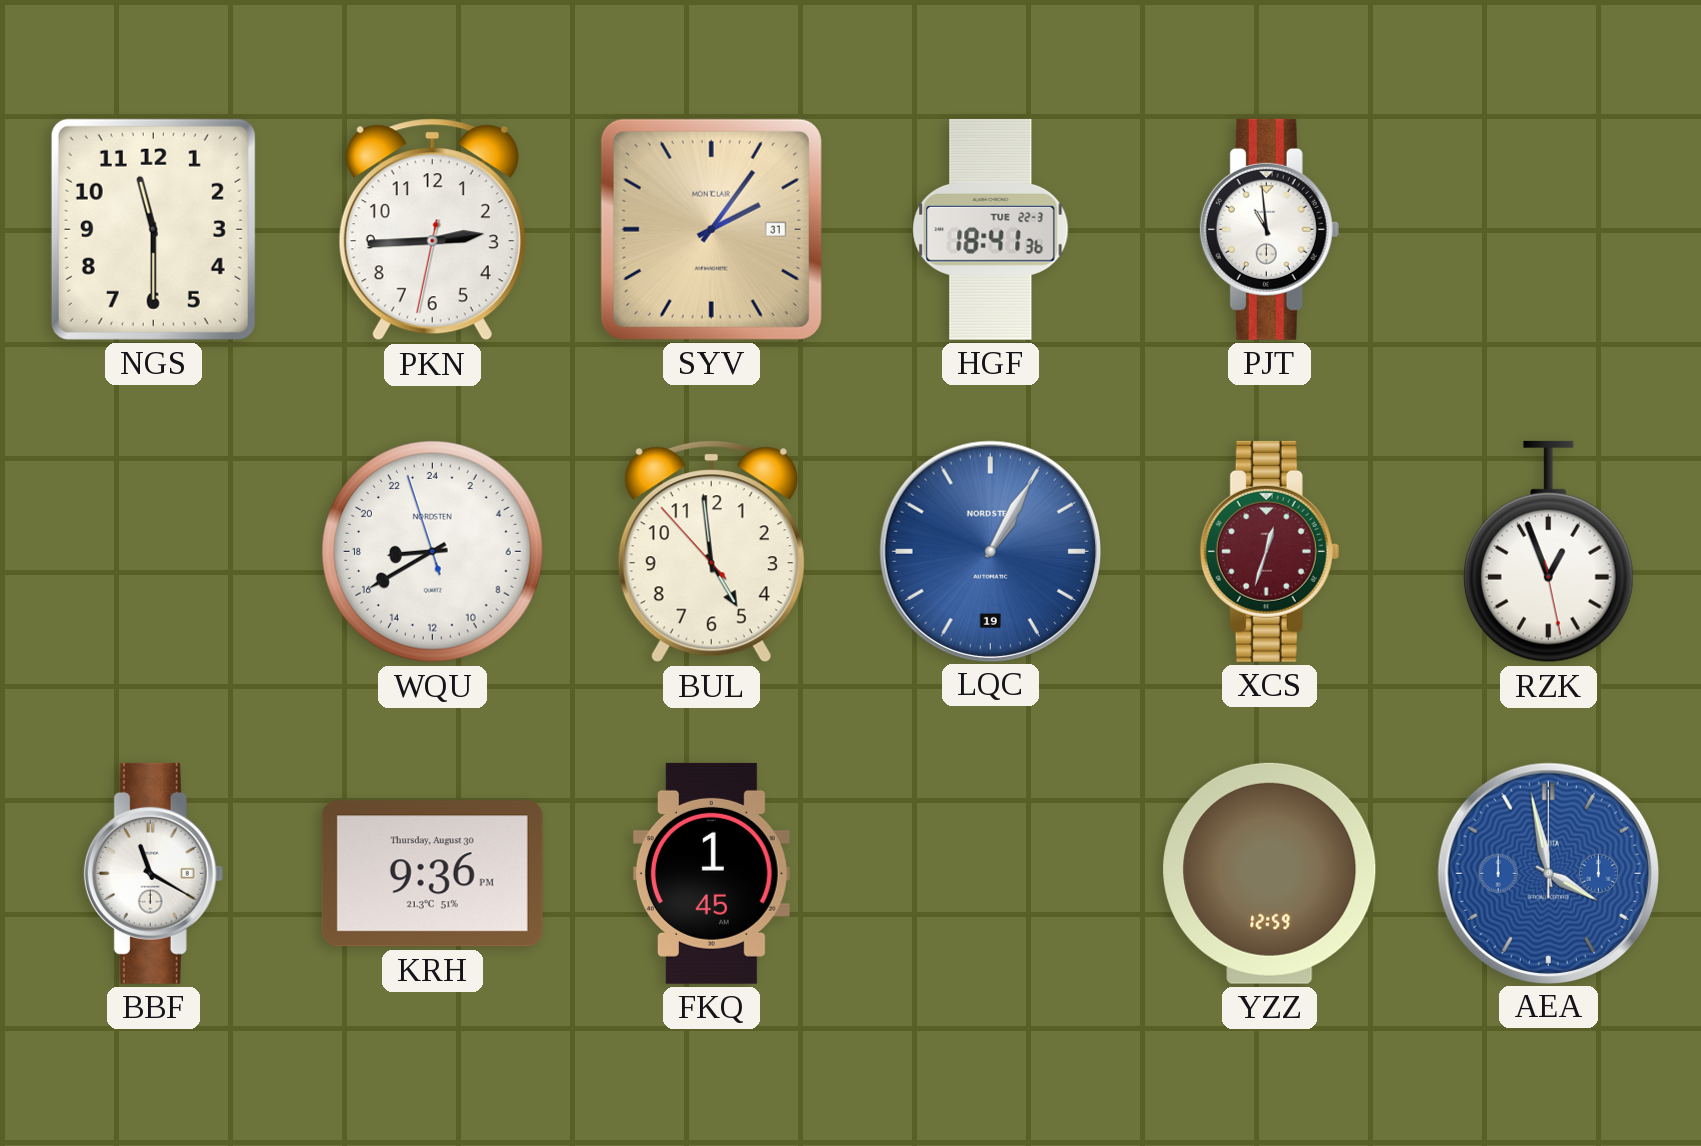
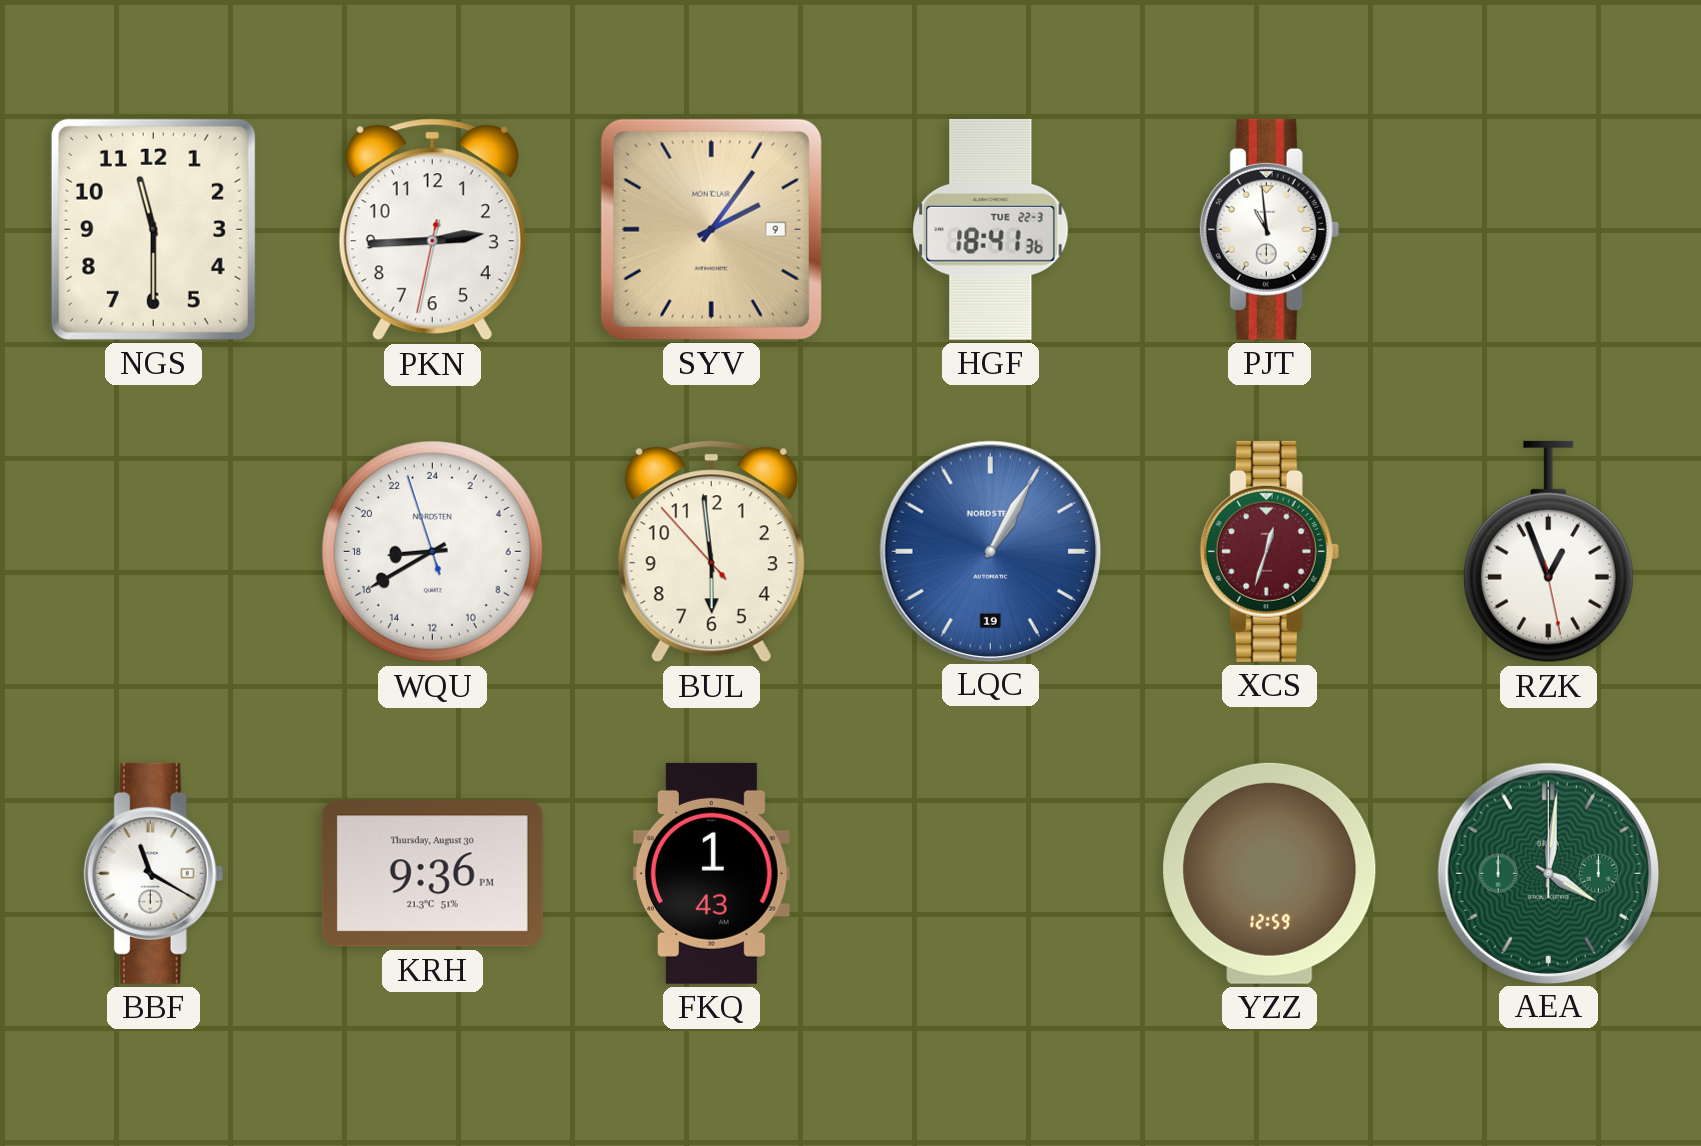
SYV date: 31 -> 9 (711, 229)
BUL: 4:58 -> 5:58 (711, 552)
FKQ: 1:45 -> 1:43 (711, 873)
AEA: 3:58 -> 4:01 (1548, 873)
AEA dial: blue -> green (1548, 873)
